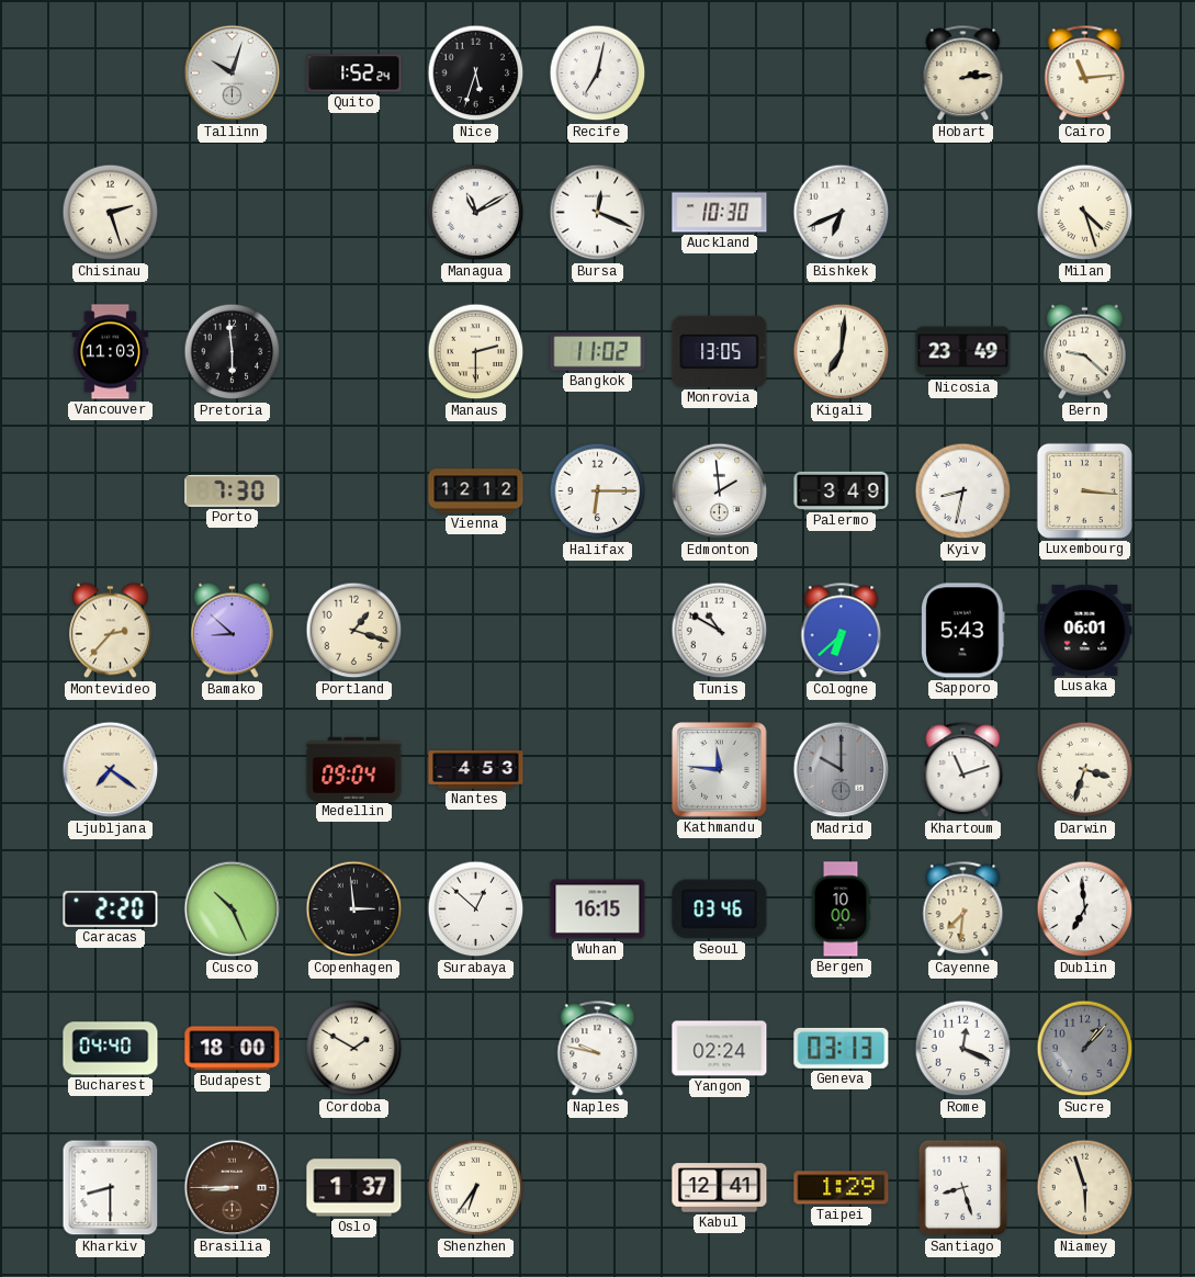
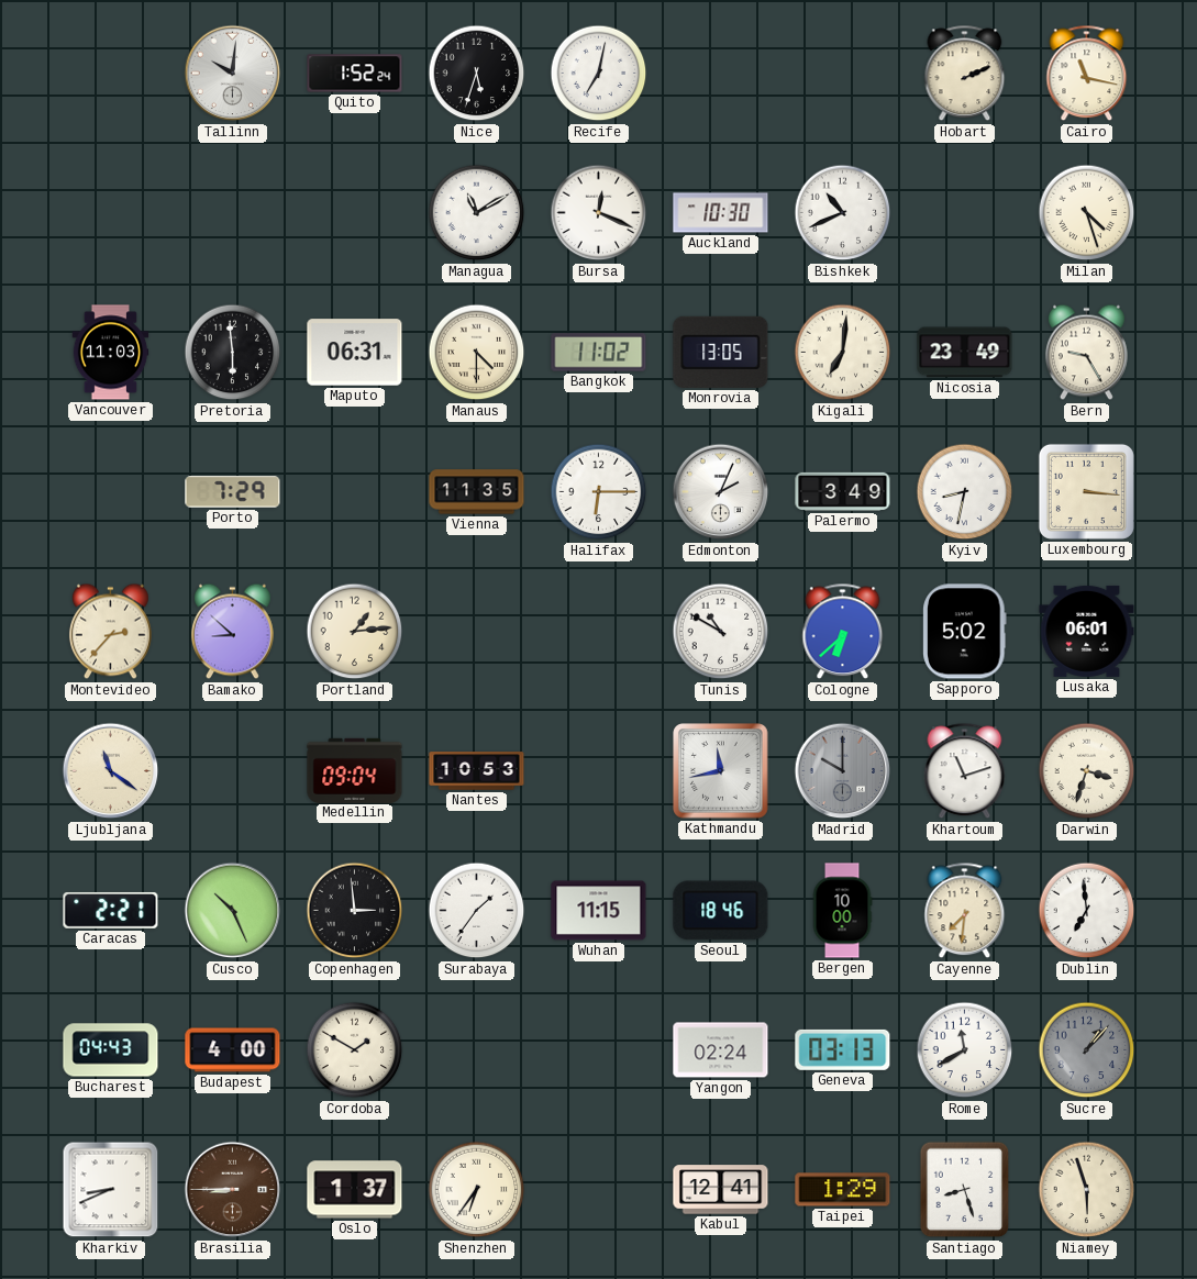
Tallinn: 10:03 -> 10:01 (233, 74)
Hobart: 2:14 -> 2:11 (965, 74)
Cairo: 11:14 -> 11:17 (1087, 74)
Chisinau: 2:27 -> none (111, 213)
Bishkek: 6:41 -> 10:41 (843, 213)
Maputo: none -> 06:31 (355, 353)
Manaus: 2:30 -> 4:30 (477, 353)
Bern: 9:22 -> 9:25 (1086, 353)
Porto: 7:30 -> 7:29 (233, 492)
Vienna: 12:12 -> 11:35 (477, 492)
Edmonton: 1:59 -> 2:04 (721, 492)
Portland: 1:18 -> 1:14 (355, 632)
Sapporo: 5:43 -> 5:02 (965, 632)
Ljubljana: 7:21 -> 11:21 (111, 771)
Nantes: 4:53 -> 10:53 (477, 771)
Kathmandu: 11:46 -> 11:43 (721, 771)
Caracas: 2:20 -> 2:21 (111, 911)
Surabaya: 12:52 -> 1:36 (477, 911)
Wuhan: 16:15 -> 11:15 (599, 911)
Seoul: 03:46 -> 18:46 (721, 911)
Bucharest: 04:40 -> 04:43 (111, 1050)
Budapest: 18:00 -> 4:00 (233, 1050)
Naples: 9:47 -> none (598, 1049)
Rome: 12:19 -> 11:40 (965, 1050)
Kharkiv: 8:30 -> 8:41 (111, 1190)
